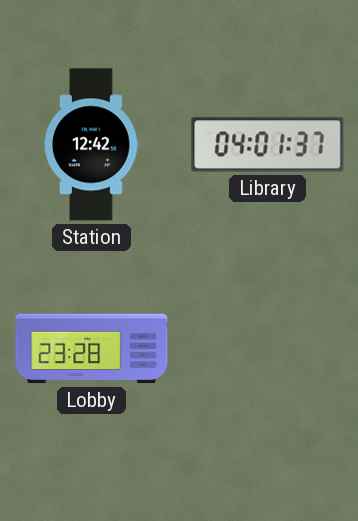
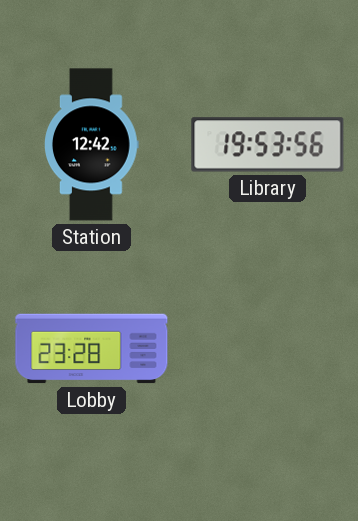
Library: 04:01 -> 19:53 (268, 145)
